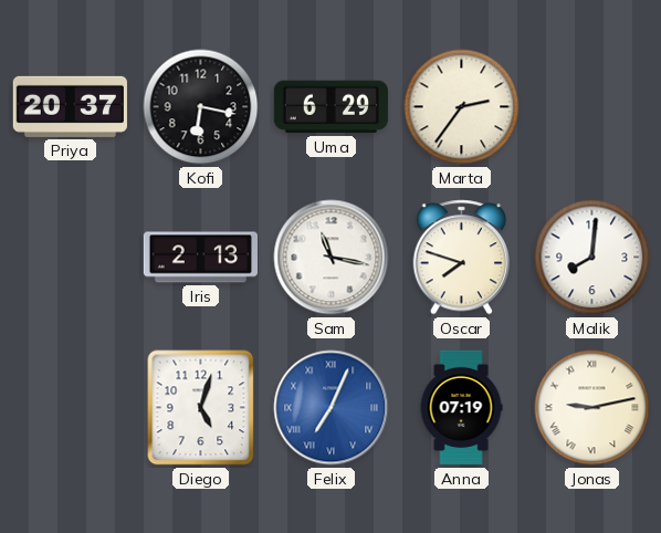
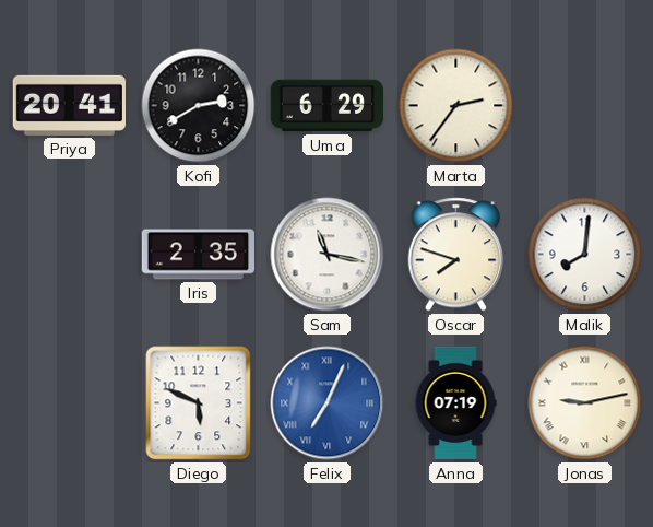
Priya: 20:37 -> 20:41 (69, 105)
Kofi: 6:17 -> 2:40 (199, 106)
Iris: 2:13 -> 2:35 (198, 255)
Diego: 5:03 -> 5:49 (199, 403)
